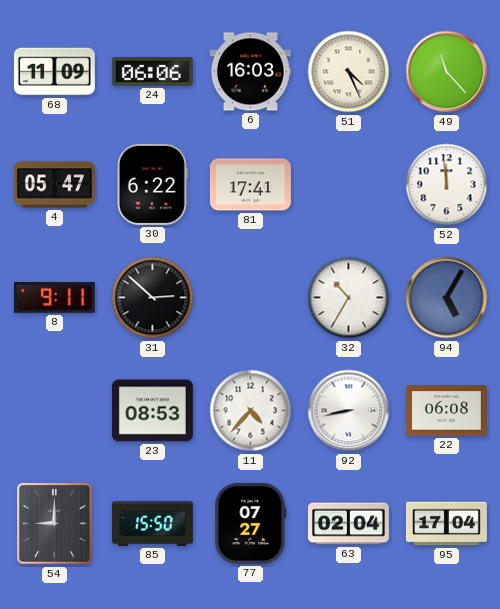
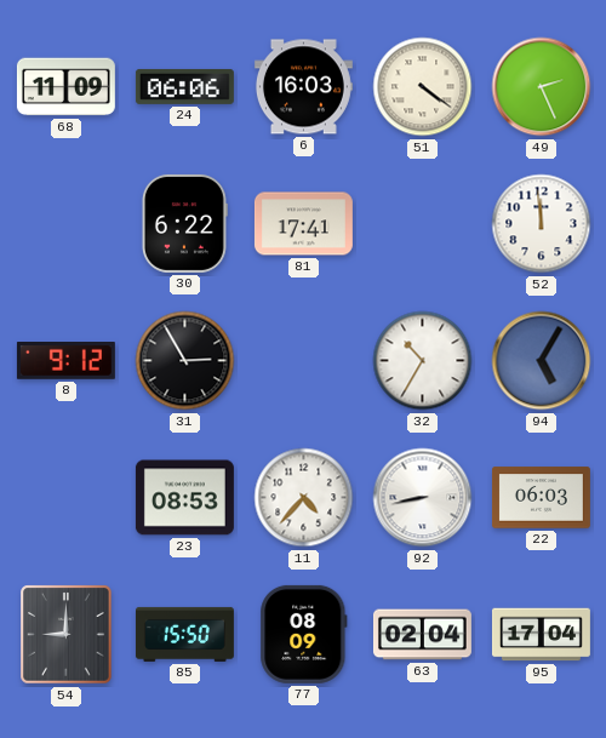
51: 4:26 -> 4:21 (423, 87)
49: 11:23 -> 2:26 (542, 87)
4: 05:47 -> none (54, 185)
8: 9:11 -> 9:12 (65, 361)
31: 2:52 -> 2:55 (185, 361)
22: 06:08 -> 06:03 (541, 498)
77: 07:27 -> 08:09 (304, 634)
